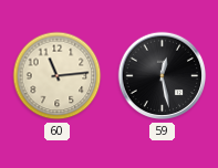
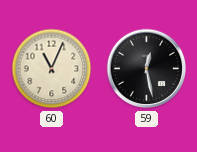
60: 11:14 -> 11:04 (52, 69)
